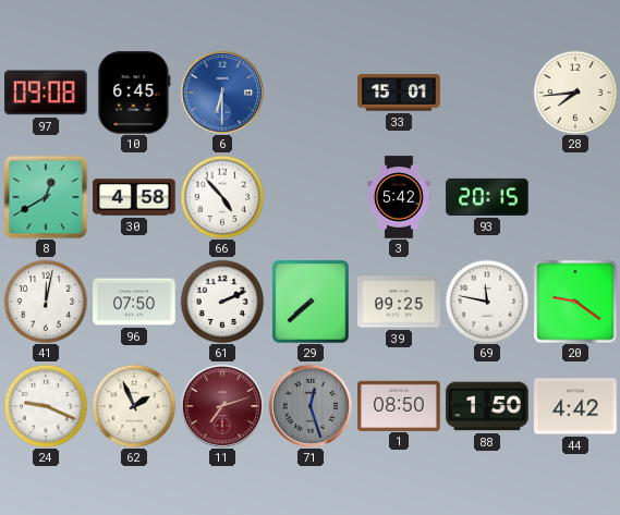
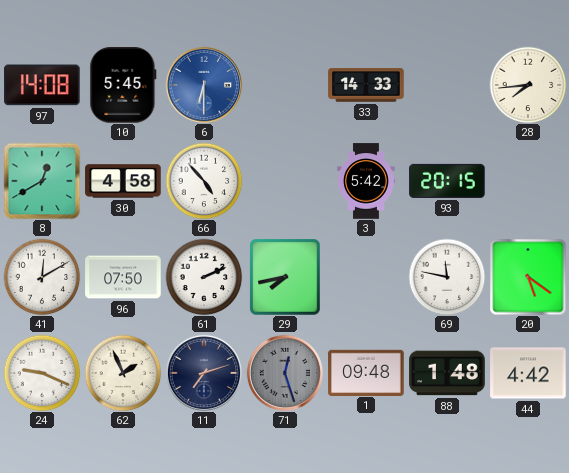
97: 09:08 -> 14:08 (42, 85)
10: 6:45 -> 5:45 (123, 85)
33: 15:01 -> 14:33 (366, 85)
41: 12:02 -> 12:10 (42, 277)
29: 7:38 -> 7:43 (285, 277)
39: 09:25 -> none (399, 302)
20: 9:21 -> 5:21 (528, 277)
11 dial: burgundy -> navy (204, 373)
1: 08:50 -> 09:48 (366, 372)
88: 1:50 -> 1:48 (447, 373)
